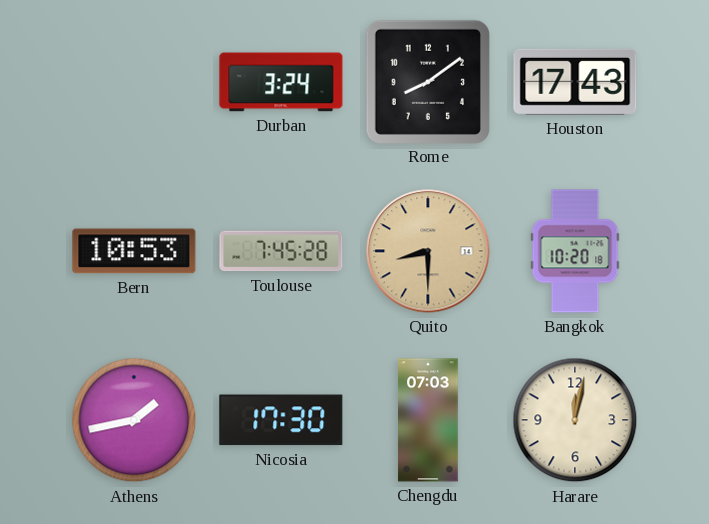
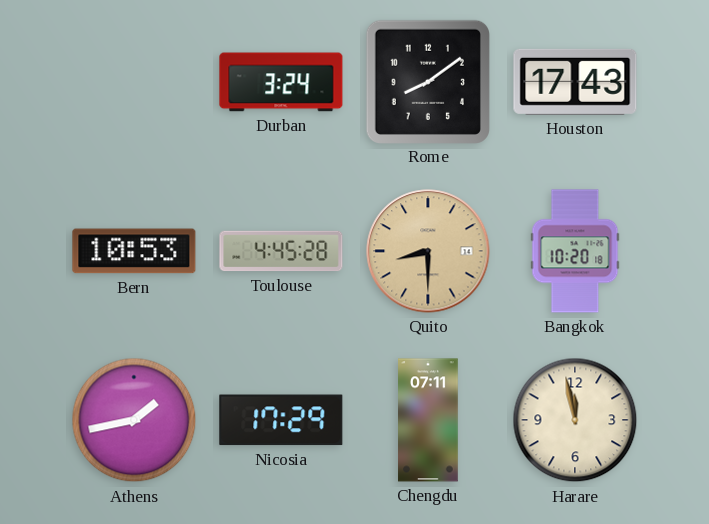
Toulouse: 7:45 -> 4:45 (281, 251)
Nicosia: 17:30 -> 17:29 (281, 420)
Chengdu: 07:03 -> 07:11 (428, 420)
Harare: 12:02 -> 11:58 (575, 420)
